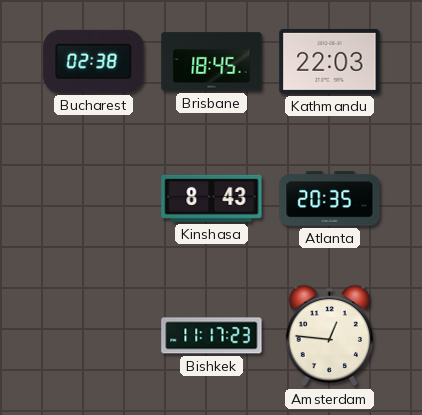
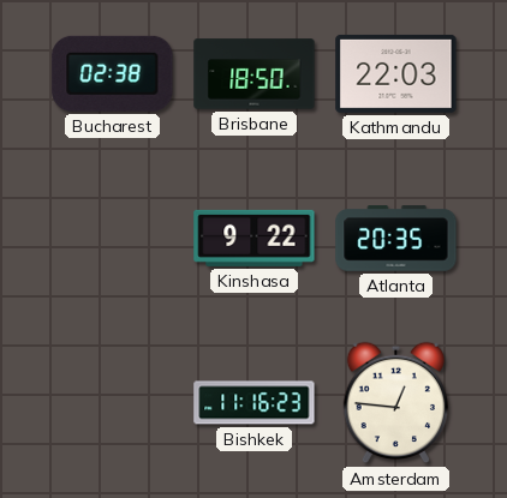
Brisbane: 18:45 -> 18:50 (255, 74)
Kinshasa: 8:43 -> 9:22 (255, 238)
Bishkek: 11:17 -> 11:16 (255, 403)
